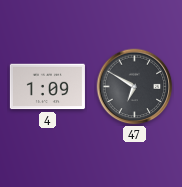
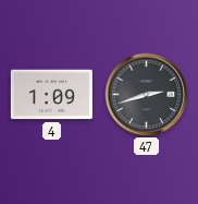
47: 6:50 -> 2:42 (147, 95)
